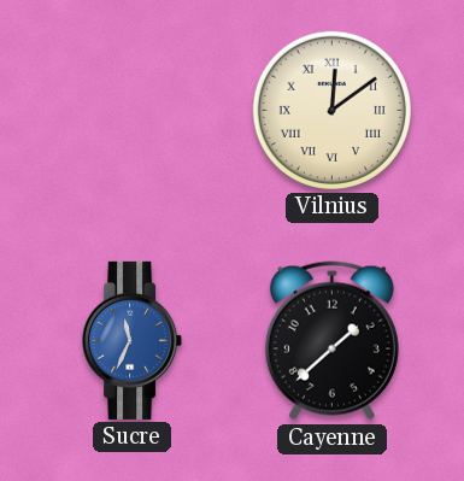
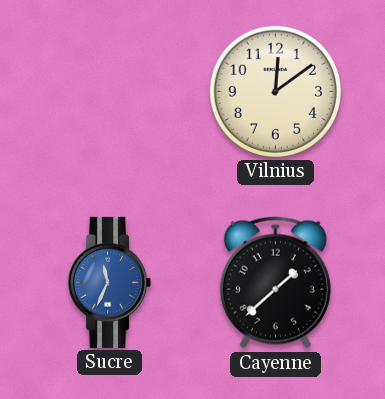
Vilnius numerals: Roman -> Arabic (275, 91)
